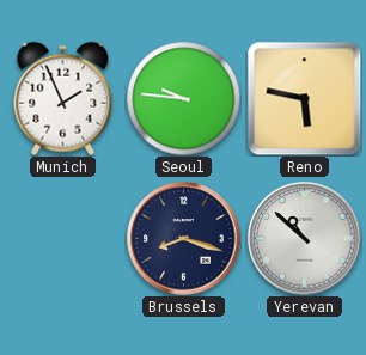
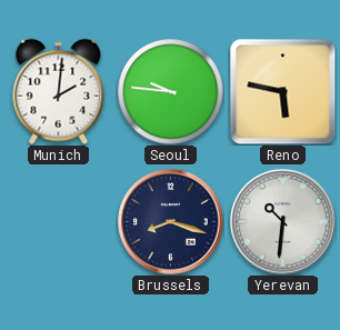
Munich: 1:56 -> 2:01 (59, 91)
Yerevan: 10:52 -> 10:31 (283, 222)
